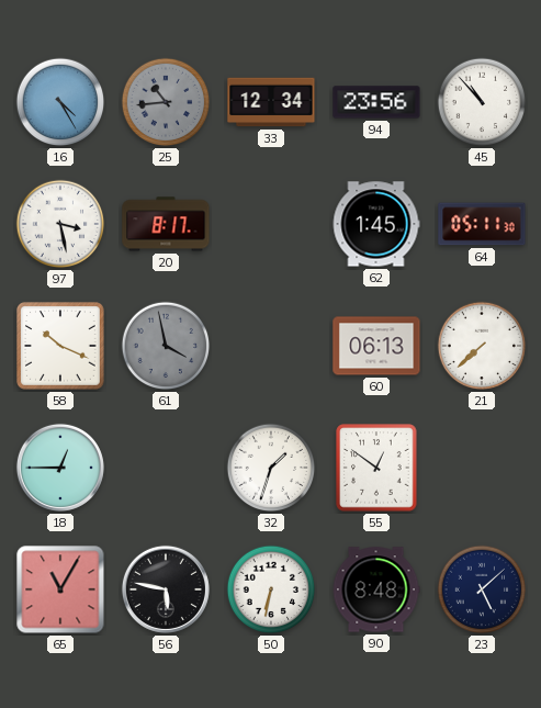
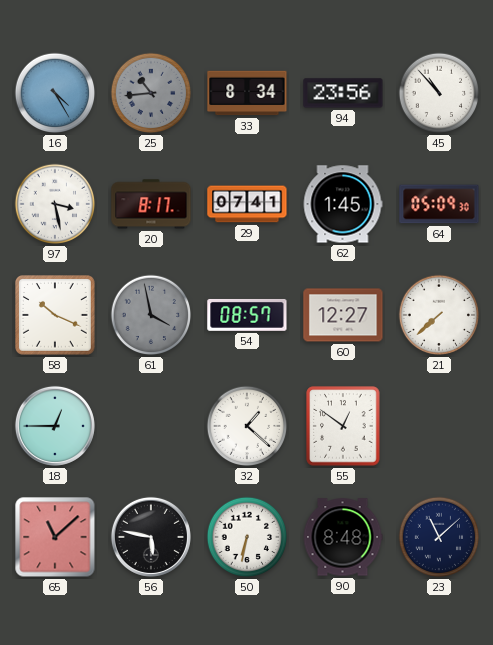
33: 12:34 -> 8:34 (247, 93)
29: none -> 07:41 (247, 204)
64: 05:11 -> 05:09 (439, 204)
54: none -> 08:57 (247, 315)
60: 06:13 -> 12:27 (343, 315)
32: 1:33 -> 1:22 (247, 426)
65: 11:05 -> 11:08 (55, 537)
23: 5:08 -> 11:08 (439, 537)
